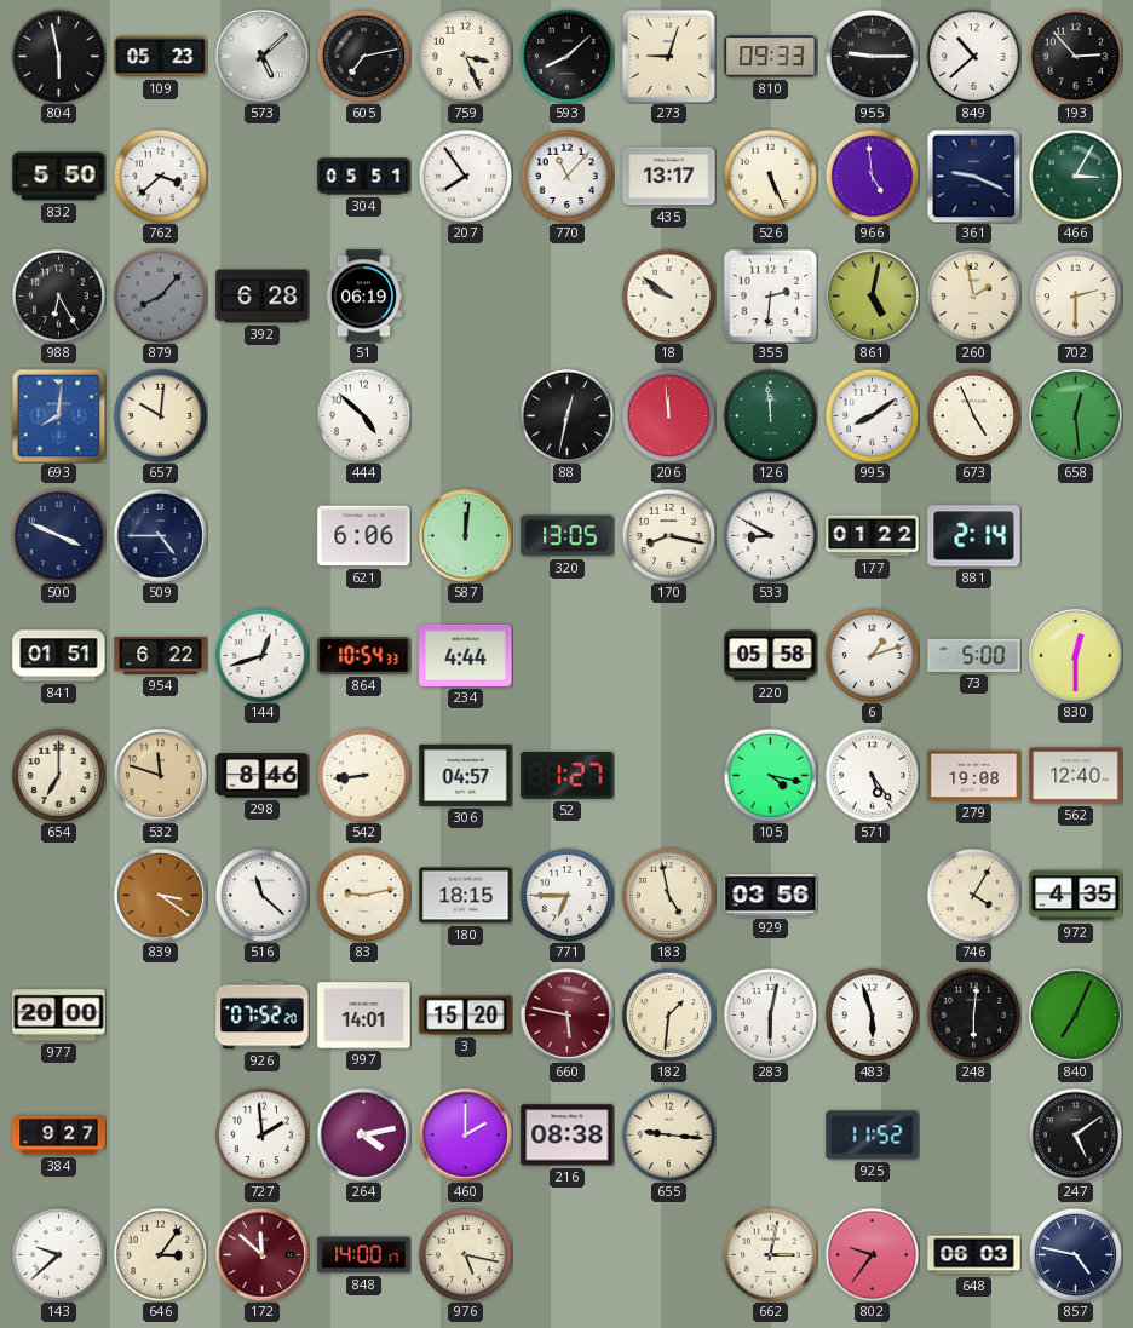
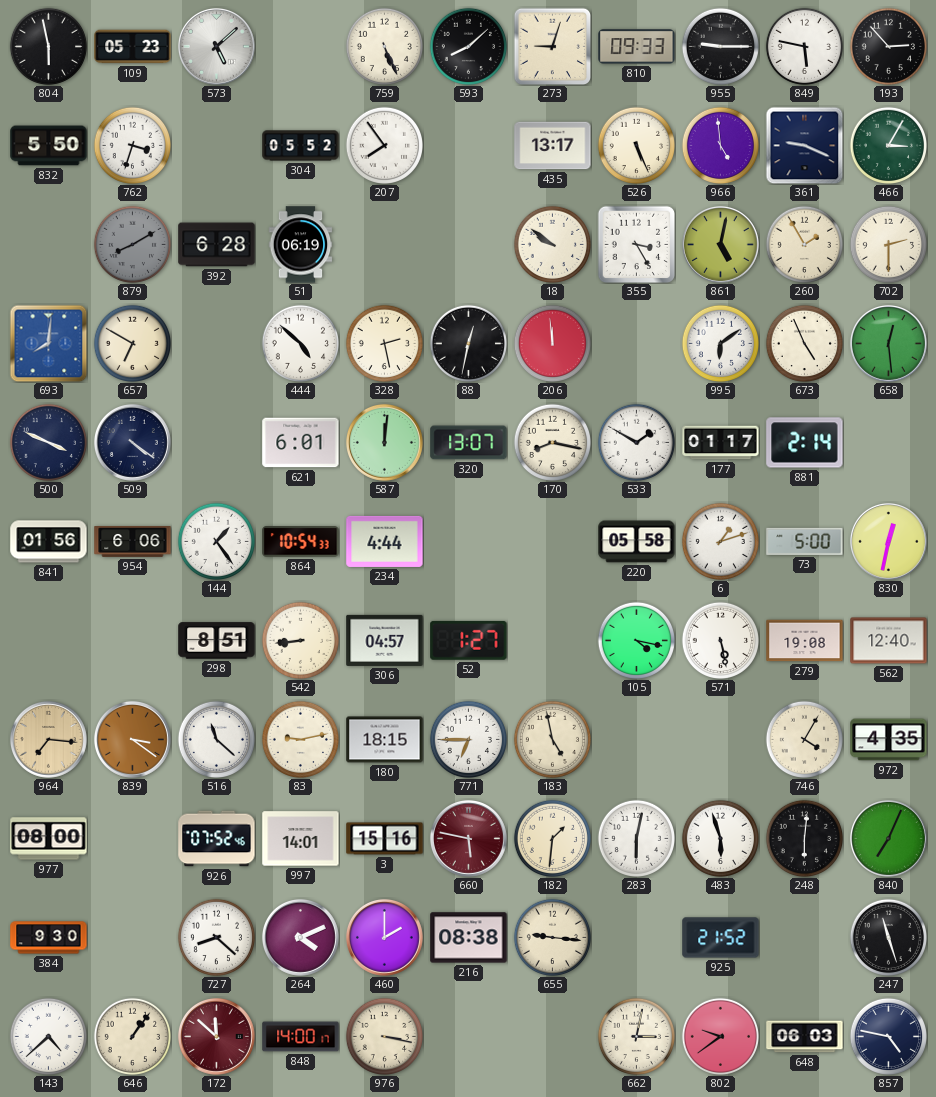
605: 7:13 -> none (363, 56)
759: 3:26 -> 5:26 (384, 46)
849: 10:38 -> 5:47 (804, 46)
762: 3:38 -> 3:33 (132, 145)
304: 05:51 -> 05:52 (301, 146)
770: 11:07 -> none (566, 176)
988: 6:25 -> none (58, 295)
879: 8:07 -> 8:10 (132, 244)
355: 2:31 -> 3:25 (636, 244)
260: 1:58 -> 1:55 (804, 244)
657: 10:01 -> 6:50 (132, 343)
328: none -> 2:28 (384, 343)
126: 11:59 -> none (770, 415)
995: 8:09 -> 6:09 (720, 343)
509: 4:45 -> 4:21 (132, 442)
621: 6:06 -> 6:01 (301, 443)
320: 13:05 -> 13:07 (469, 443)
533: 8:50 -> 1:50 (636, 442)
177: 01:22 -> 01:17 (721, 443)
841: 01:51 -> 01:56 (49, 542)
954: 6:22 -> 6:06 (133, 542)
144: 12:42 -> 1:24 (216, 541)
830: 12:30 -> 12:32 (888, 541)
654: 7:00 -> none (58, 775)
532: 11:48 -> none (160, 775)
298: 8:46 -> 8:51 (217, 641)
571: 5:24 -> 5:28 (720, 640)
964: none -> 7:16 (48, 739)
929: 03:56 -> none (771, 896)
977: 20:00 -> 08:00 (49, 839)
926: 07:52:20 -> 07:52:46 (217, 839)
3: 15:20 -> 15:16 (385, 839)
384: 9:27 -> 9:30 (49, 938)
727: 1:59 -> 8:22 (216, 937)
264: 4:13 -> 4:11 (300, 937)
925: 11:52 -> 21:52 (721, 938)
247: 5:09 -> 11:27 (888, 937)
143: 9:38 -> 4:38 (48, 1036)
646: 3:06 -> 1:06 (132, 1036)
976: 5:17 -> 3:17 (384, 1036)
802: 9:36 -> 9:39 (720, 1036)
